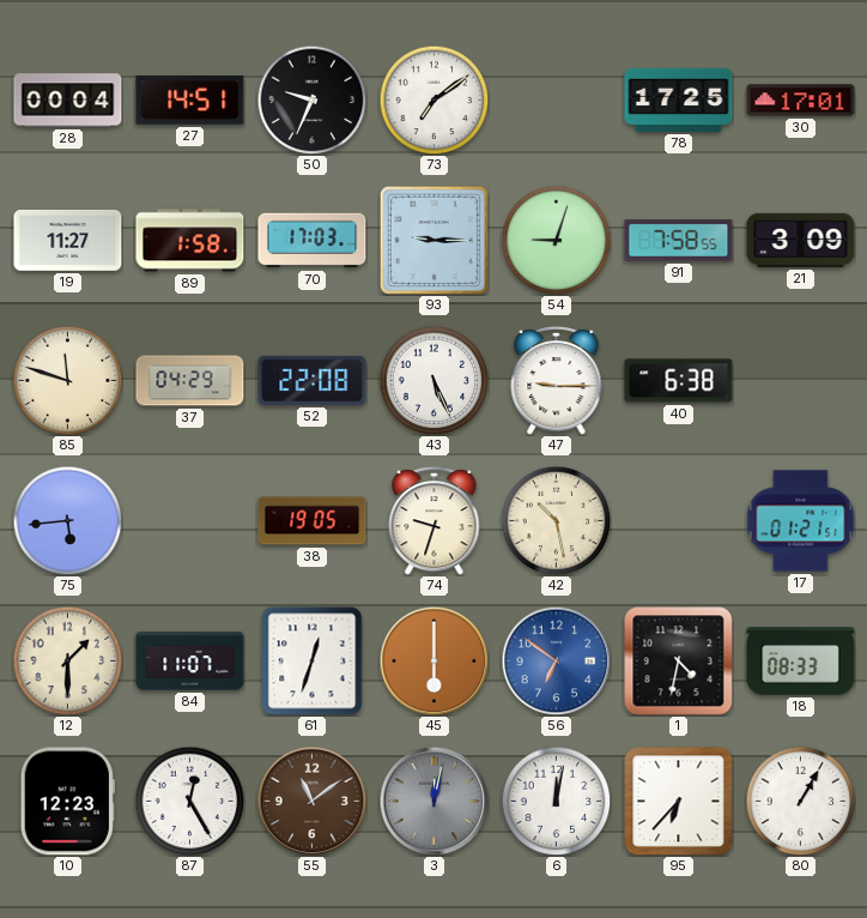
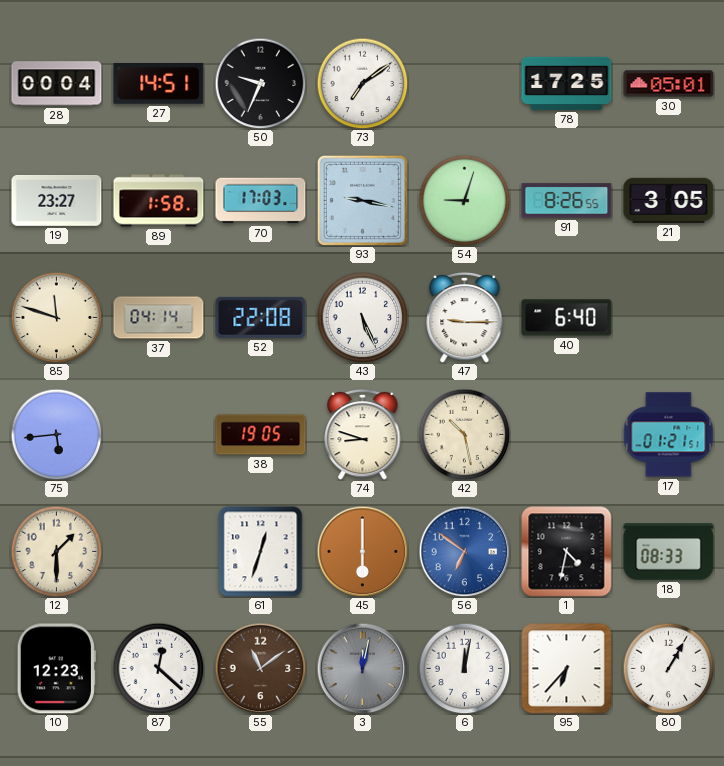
30: 17:01 -> 05:01 (669, 84)
19: 11:27 -> 23:27 (57, 201)
93: 9:15 -> 9:17 (362, 200)
91: 7:58 -> 8:26 (567, 201)
21: 3:09 -> 3:05 (669, 200)
37: 04:29 -> 04:14 (159, 318)
40: 6:38 -> 6:40 (567, 318)
74: 9:33 -> 8:48 (363, 434)
84: 11:07 -> none (190, 662)
87: 12:25 -> 12:22 (158, 668)
